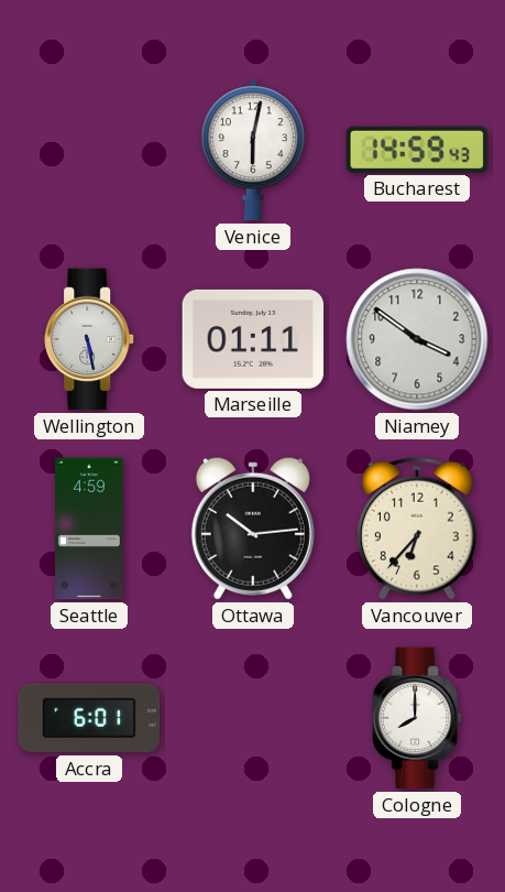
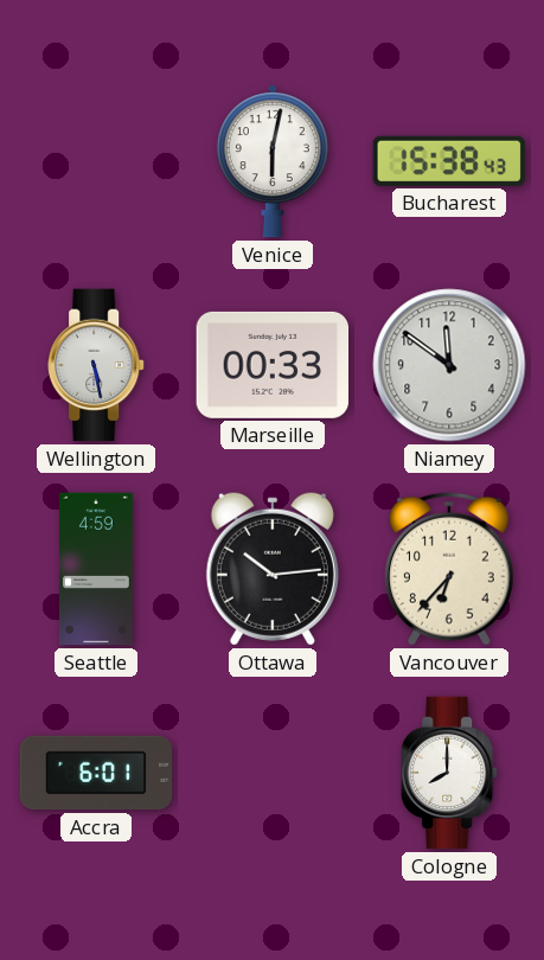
Bucharest: 14:59 -> 15:38 (448, 161)
Marseille: 01:11 -> 00:33 (273, 365)
Niamey: 3:51 -> 11:51 (449, 365)
